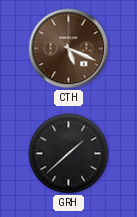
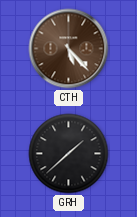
CTH: 5:19 -> 5:23 (69, 49)
